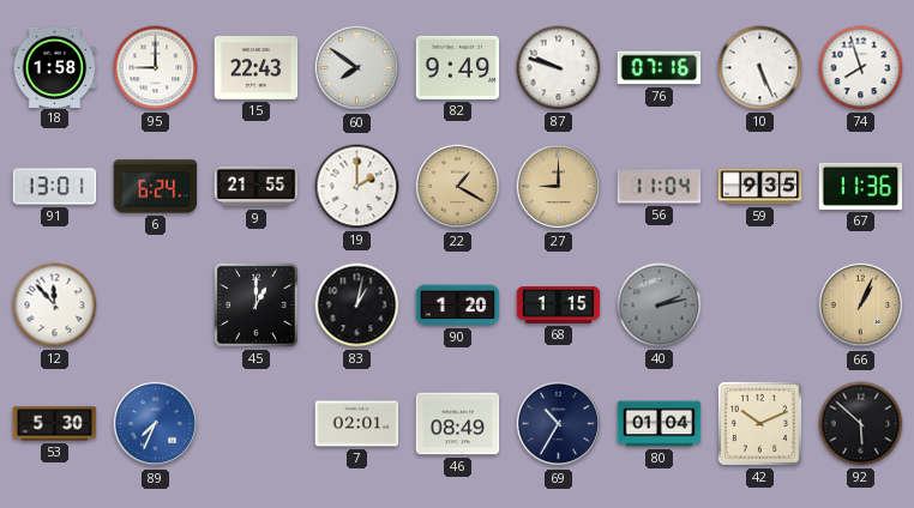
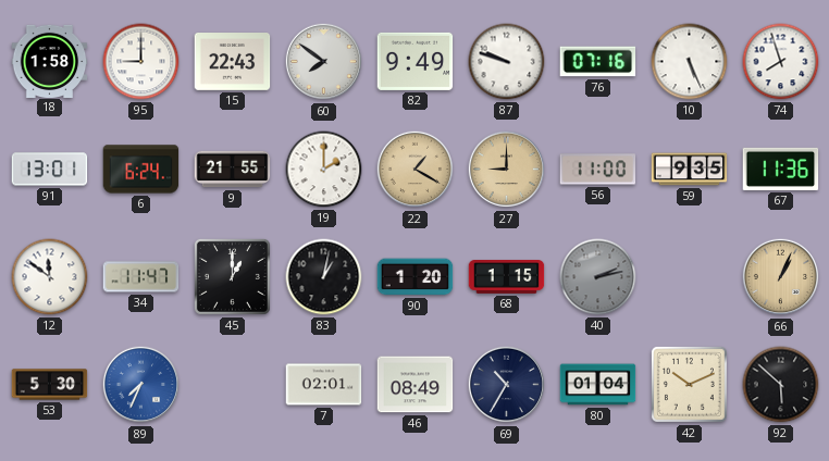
56: 11:04 -> 11:00 (598, 170)
12: 11:53 -> 11:51 (50, 277)
34: none -> 11:47 (141, 277)
